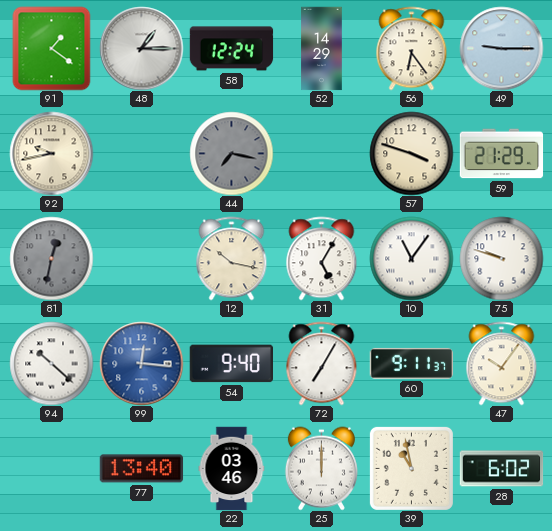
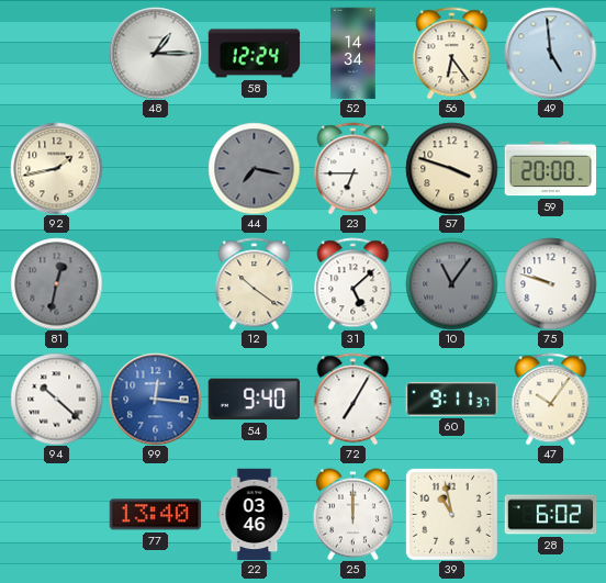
91: 1:21 -> none (52, 48)
52: 14:29 -> 14:34 (353, 53)
49: 9:15 -> 4:59 (550, 53)
92: 9:43 -> 1:43 (56, 168)
23: none -> 6:45 (353, 168)
59: 21:29 -> 20:00 (550, 169)
12: 10:17 -> 10:21 (255, 283)
31: 5:05 -> 5:08 (353, 283)
10 dial: white -> grey (451, 283)
